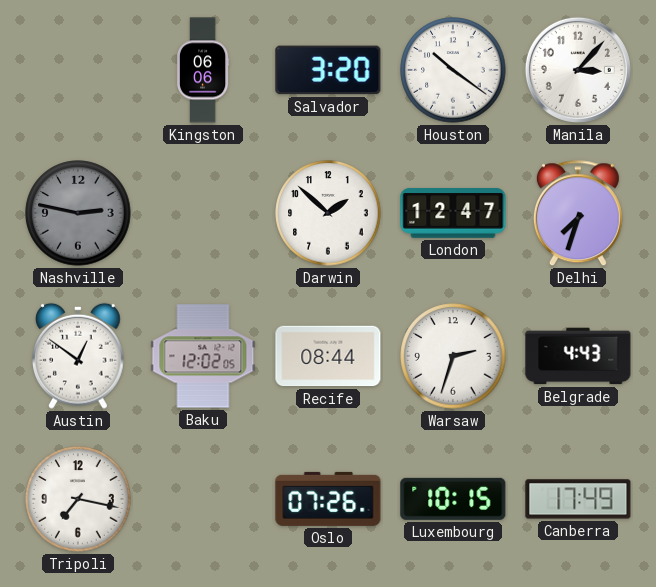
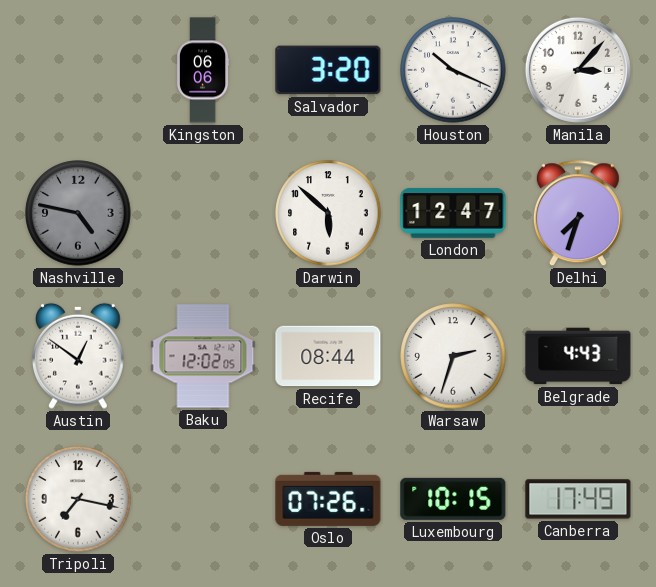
Houston: 10:21 -> 10:19 (453, 70)
Nashville: 2:47 -> 4:47 (78, 213)
Darwin: 1:52 -> 5:52 (328, 213)
